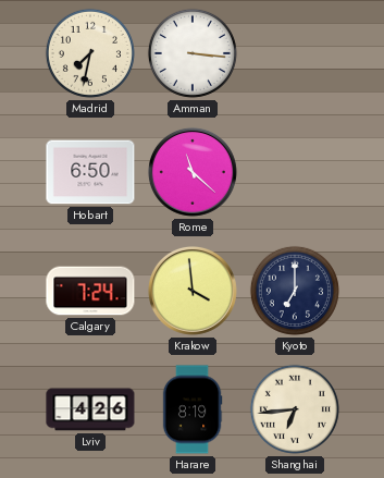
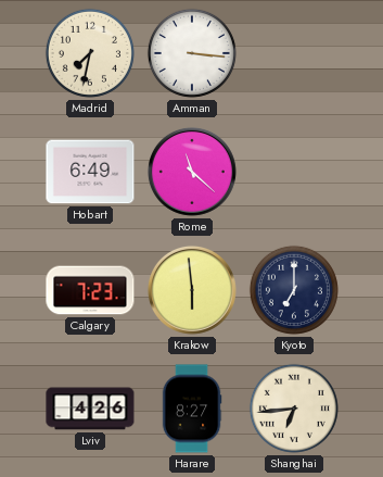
Hobart: 6:50 -> 6:49 (90, 172)
Calgary: 7:24 -> 7:23 (90, 290)
Krakow: 3:59 -> 5:59 (192, 290)
Harare: 8:19 -> 8:27 (192, 409)
